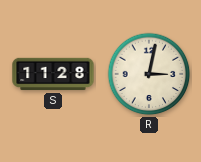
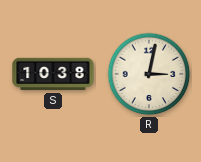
S: 11:28 -> 10:38 (53, 74)
